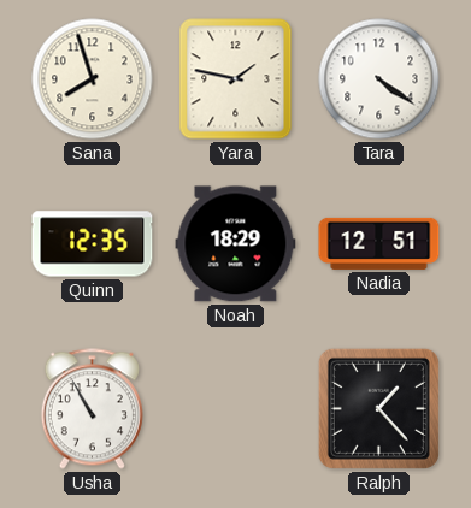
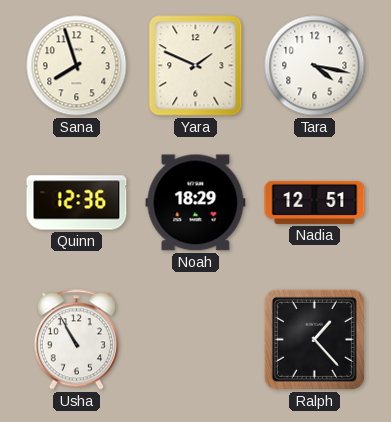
Yara: 1:47 -> 1:49 (196, 66)
Tara: 4:21 -> 4:17 (315, 66)
Quinn: 12:35 -> 12:36 (77, 203)
